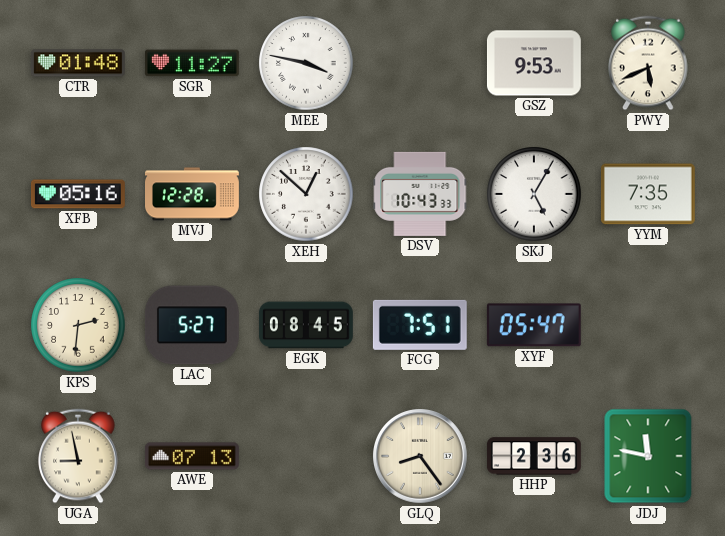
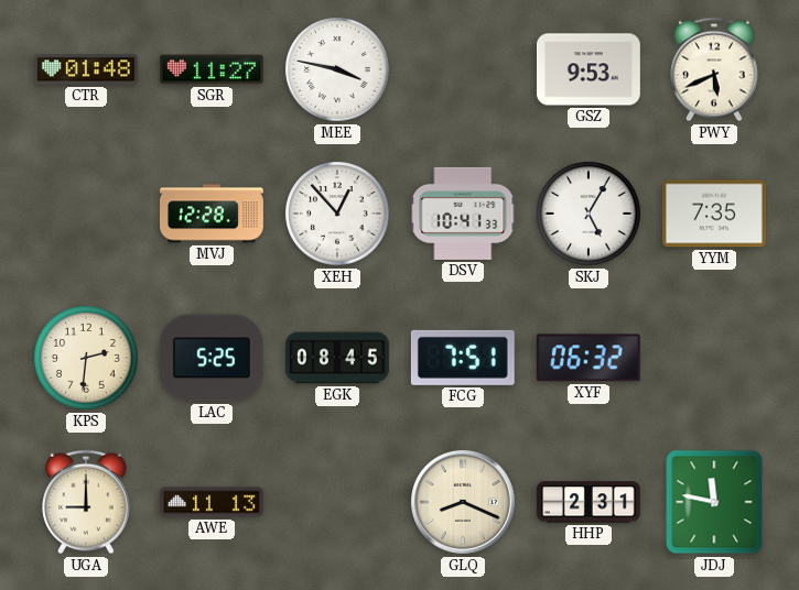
XFB: 05:16 -> none (78, 194)
XEH: 12:52 -> 12:53 (337, 214)
DSV: 10:43 -> 10:41 (463, 214)
LAC: 5:27 -> 5:25 (212, 358)
XYF: 05:47 -> 06:32 (589, 358)
UGA: 8:58 -> 9:00 (86, 502)
AWE: 07:13 -> 11:13 (212, 502)
GLQ: 8:24 -> 8:19 (464, 503)
HHP: 2:36 -> 2:31 (589, 502)
